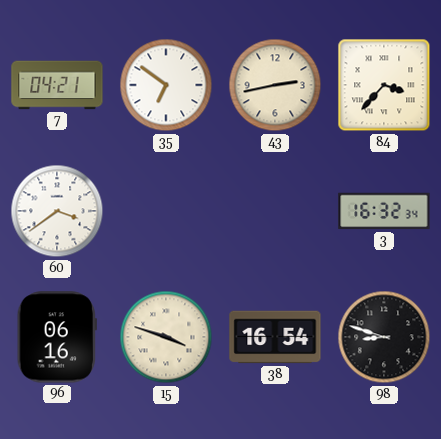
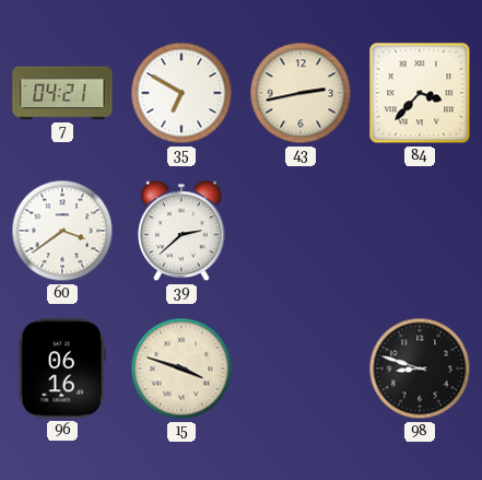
35: 6:51 -> 6:50 (181, 93)
39: none -> 2:38 (181, 231)
3: 16:32 -> none (384, 211)
38: 16:54 -> none (275, 337)
